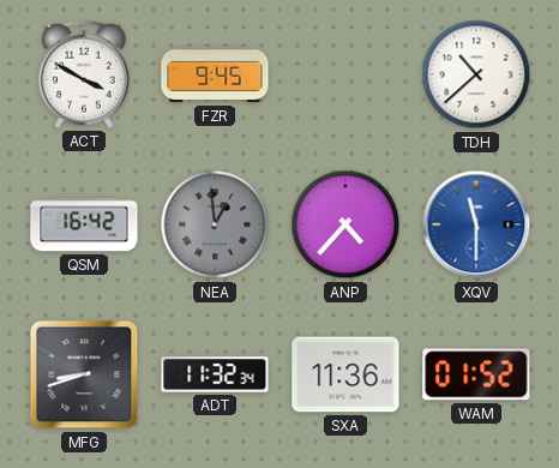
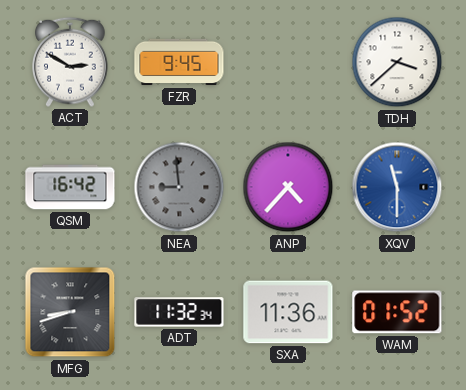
ACT: 3:50 -> 2:50 (70, 62)
TDH: 10:38 -> 3:38 (397, 62)
NEA: 12:59 -> 8:59 (179, 187)
